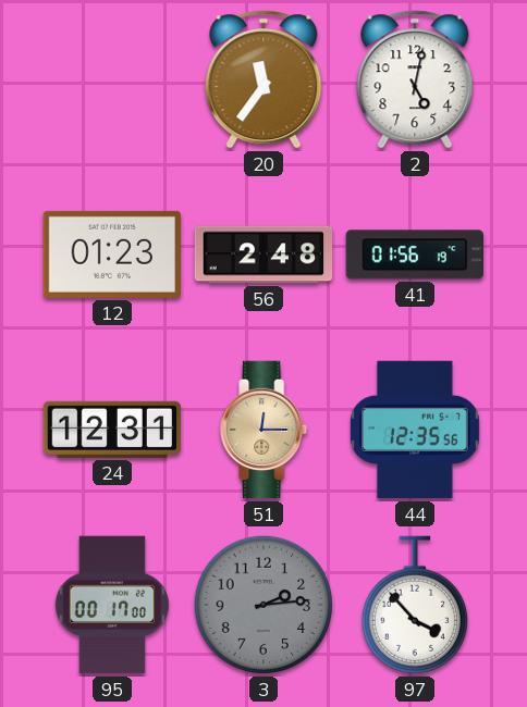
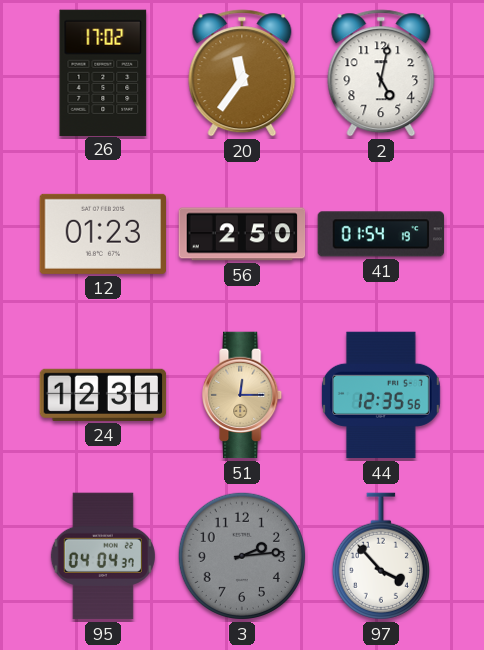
26: none -> 17:02 (103, 72)
56: 2:48 -> 2:50 (242, 234)
41: 01:56 -> 01:54 (380, 234)
95: 00:17 -> 04:04 (103, 556)
